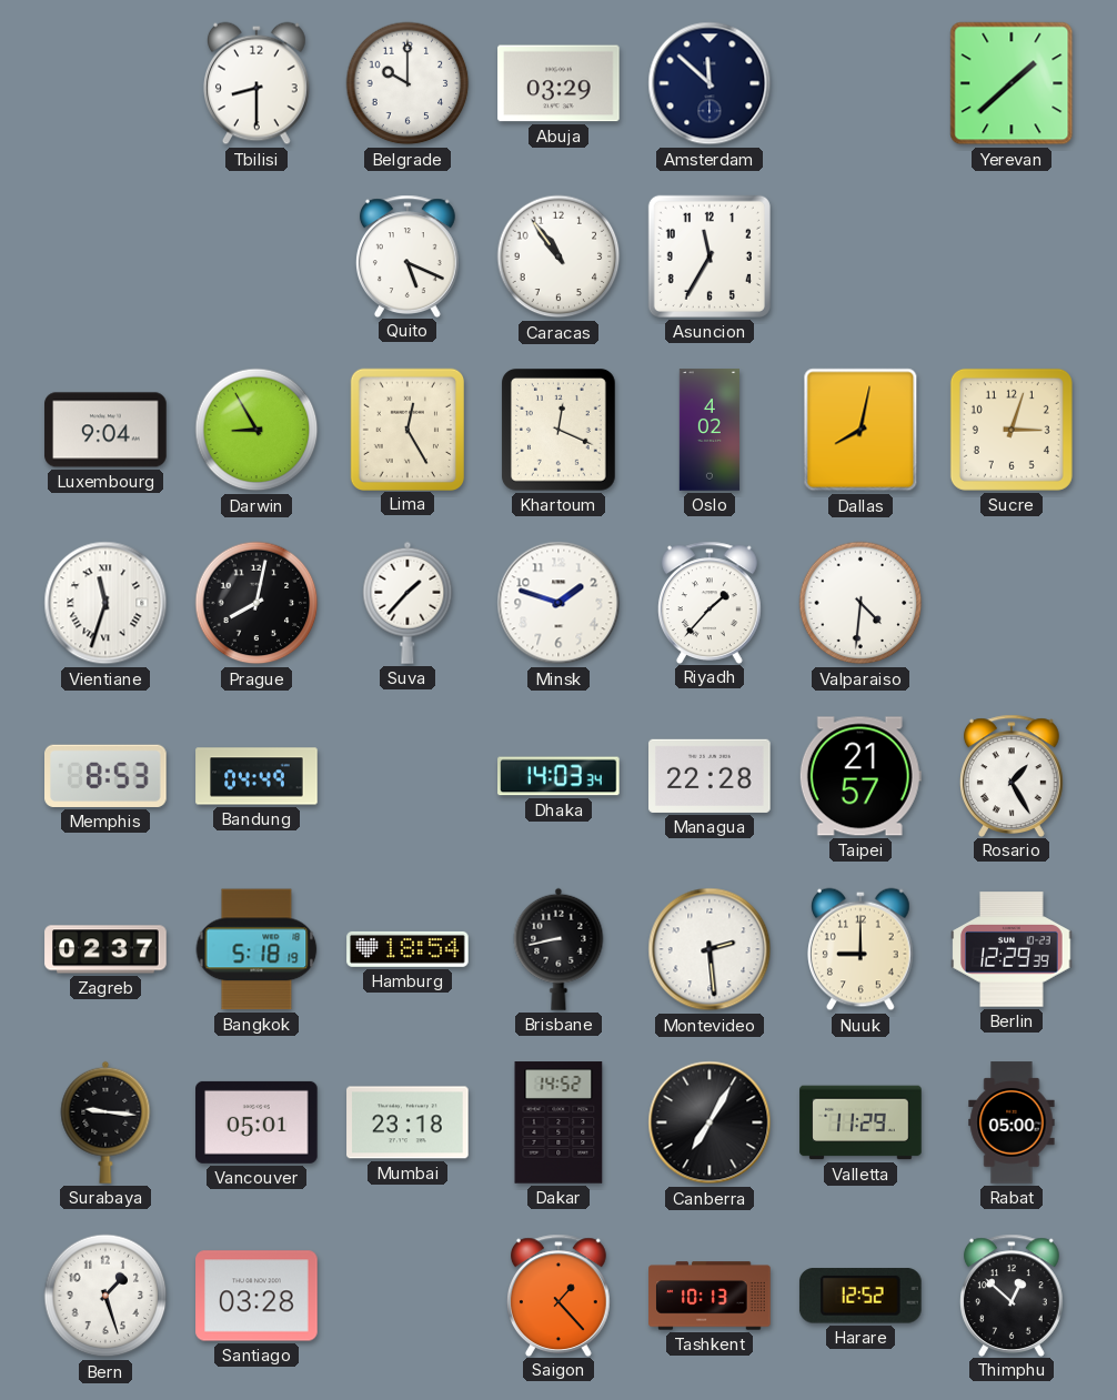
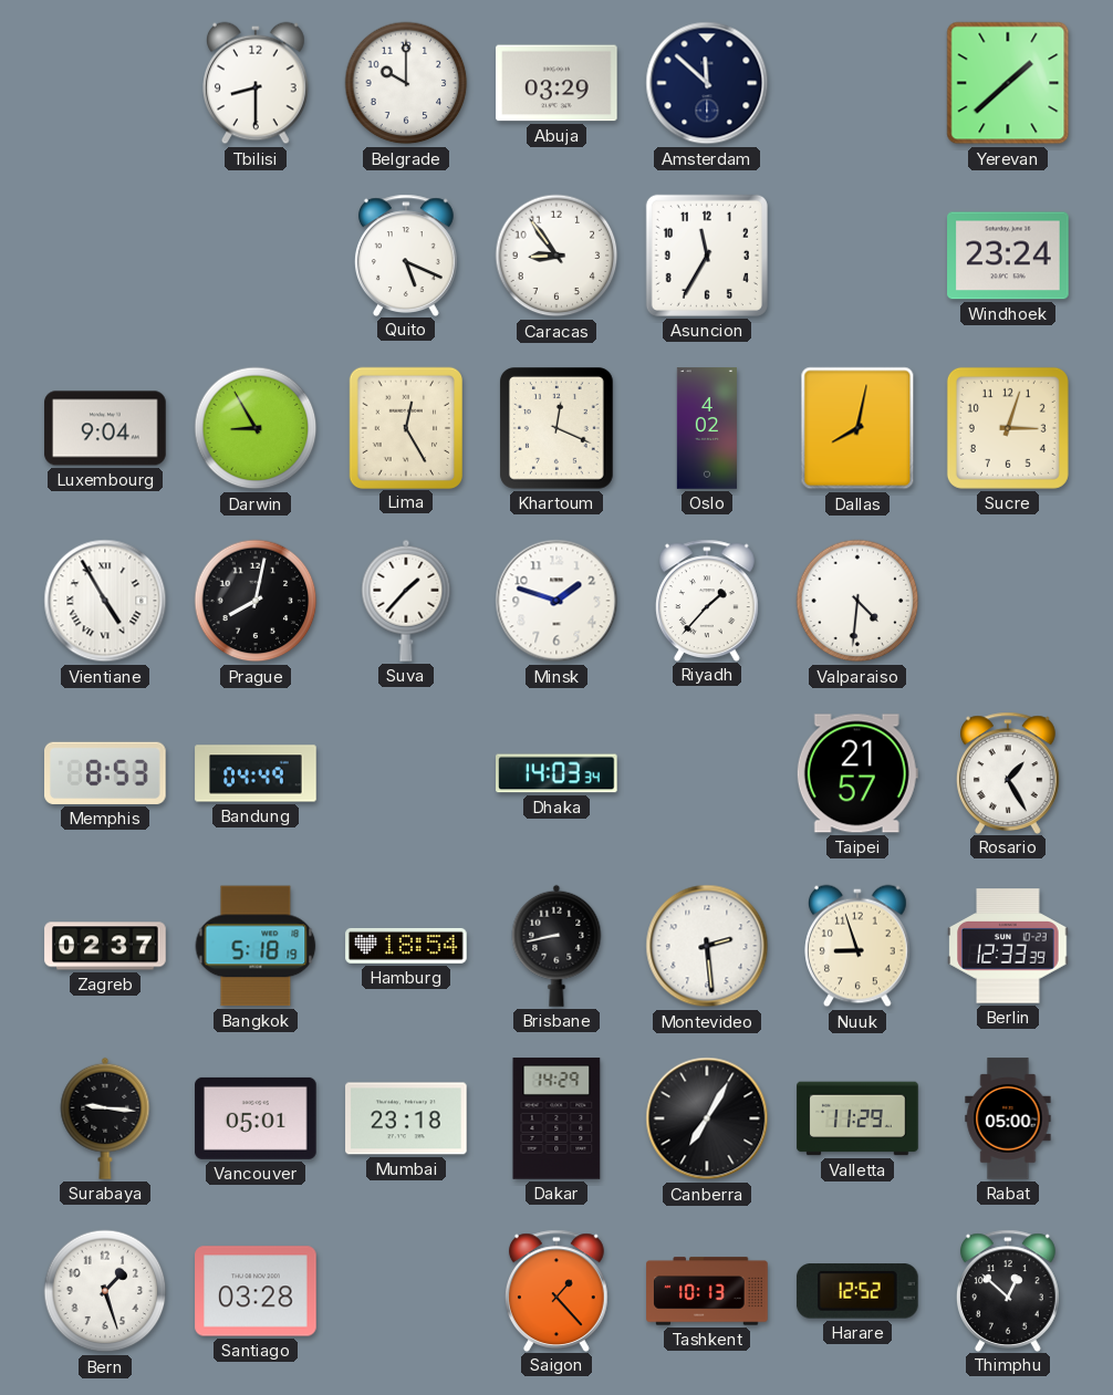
Caracas: 10:54 -> 8:54 (556, 256)
Windhoek: none -> 23:24 (1008, 256)
Vientiane: 11:33 -> 4:55 (105, 601)
Managua: 22:28 -> none (710, 776)
Nuuk: 9:00 -> 8:57 (859, 946)
Berlin: 12:29 -> 12:33 (1008, 946)
Dakar: 14:52 -> 14:29 (556, 1118)
